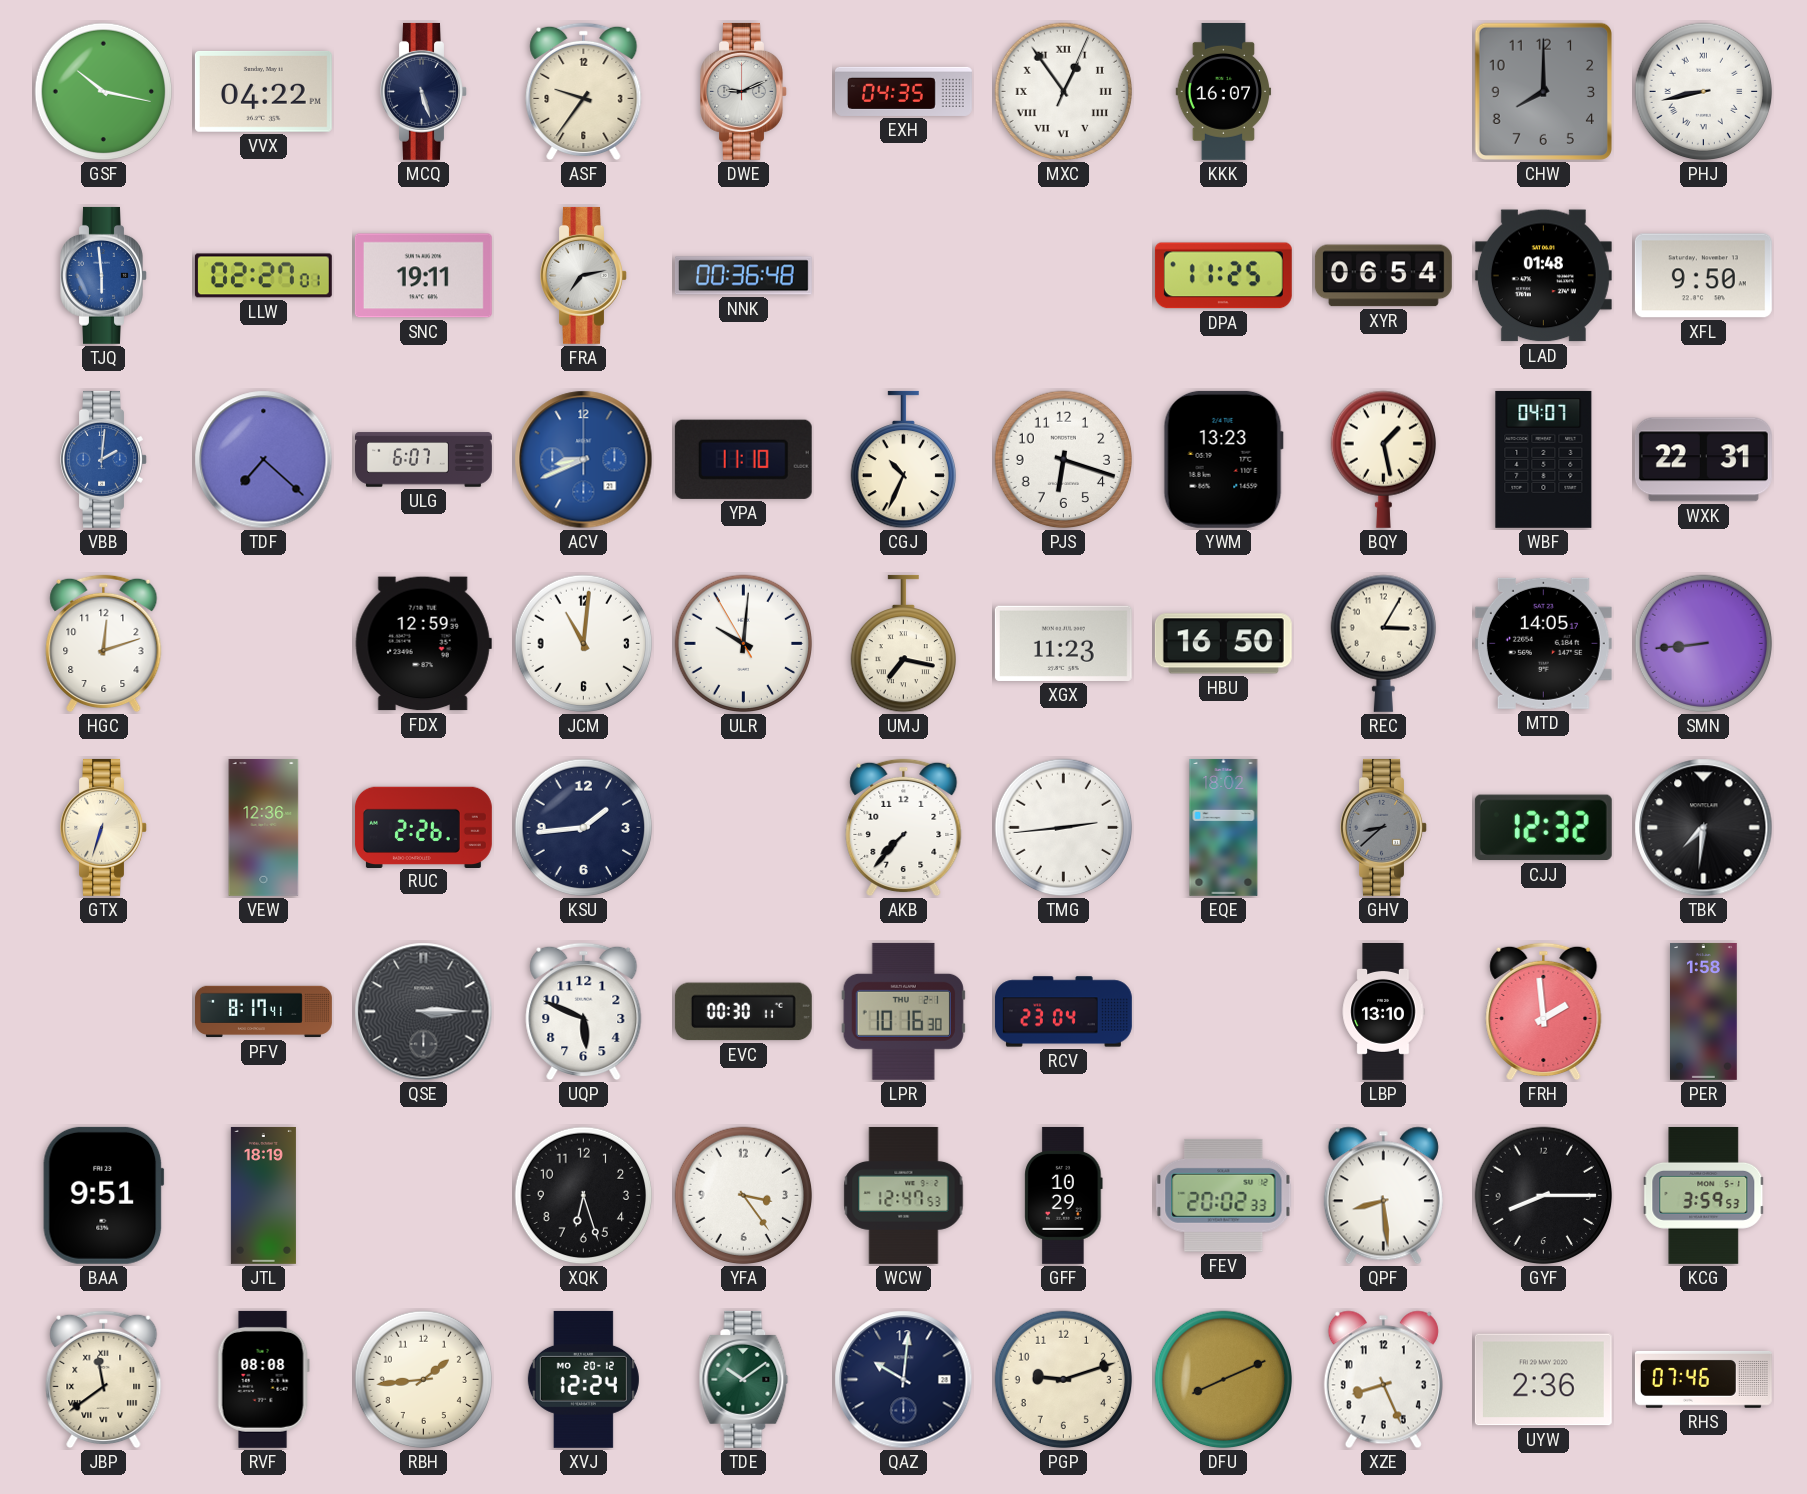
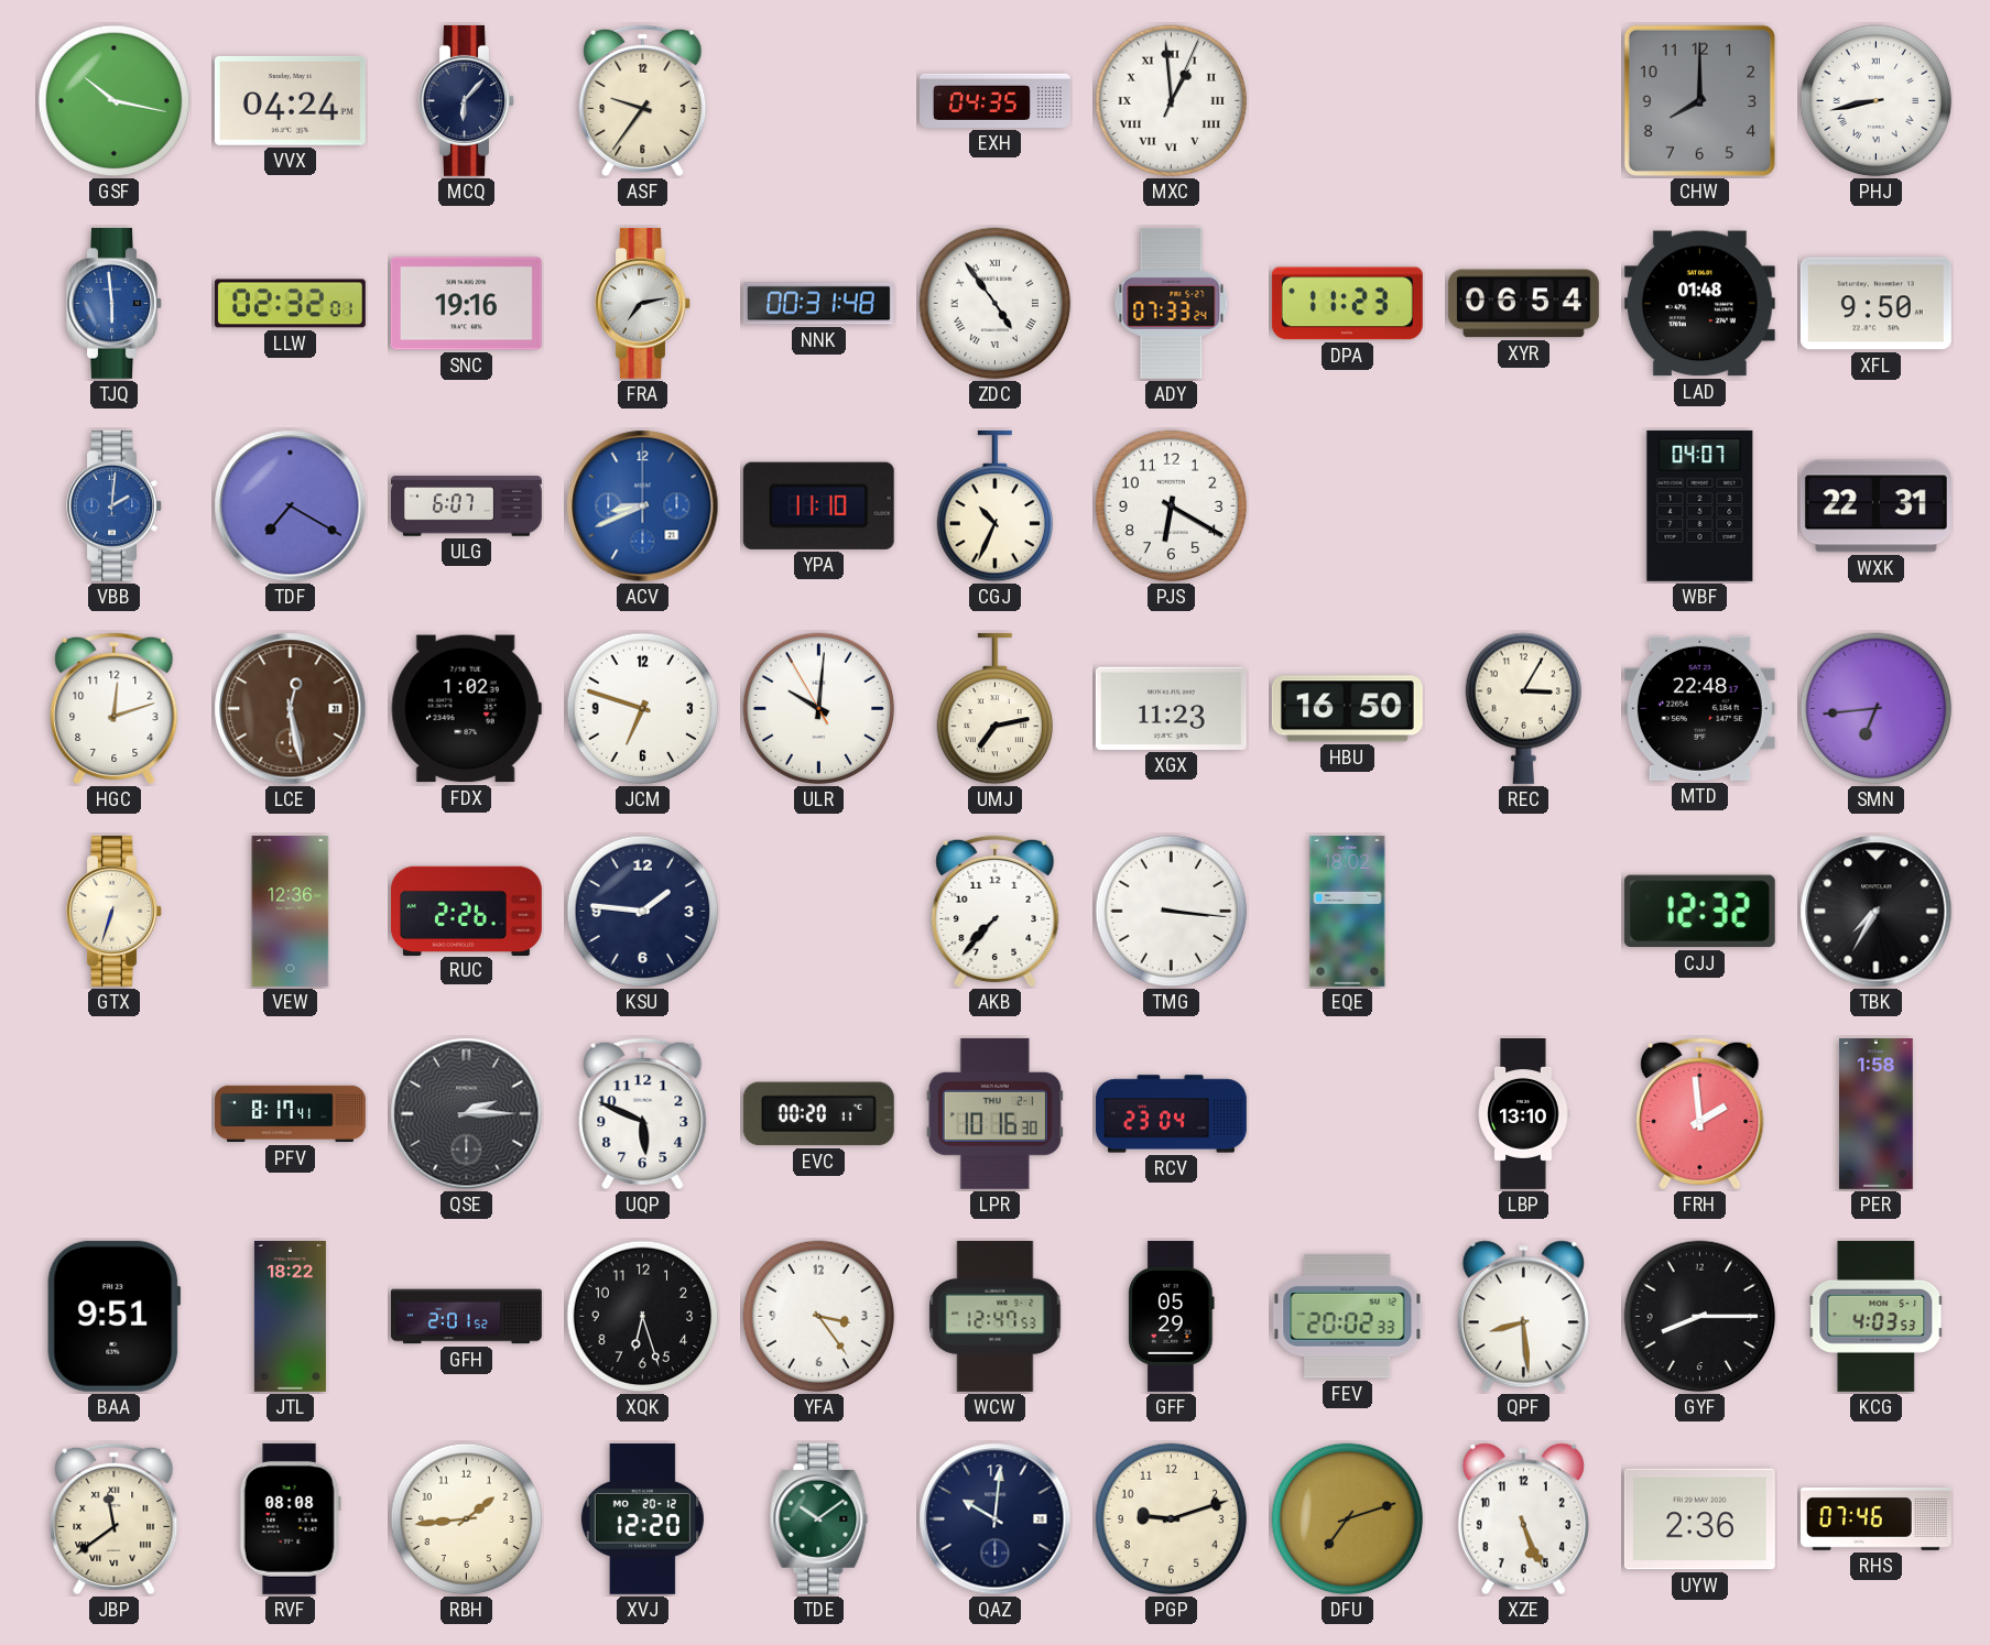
VVX: 04:22 -> 04:24 (290, 100)
MCQ: 5:27 -> 6:07 (467, 100)
DWE: 9:11 -> none (744, 91)
MXC: 12:54 -> 12:59 (1172, 101)
KKK: 16:07 -> none (1224, 91)
LLW: 02:27 -> 02:32 (290, 304)
SNC: 19:11 -> 19:16 (466, 304)
NNK: 00:36 -> 00:31 (818, 304)
ZDC: none -> 4:54 (996, 304)
ADY: none -> 07:33 (1172, 303)
DPA: 11:25 -> 11:23 (1347, 304)
TDF: 7:22 -> 7:20 (291, 506)
PJS: 6:18 -> 6:20 (1172, 506)
YWM: 13:23 -> none (1223, 459)
BQY: 1:28 -> none (1383, 459)
LCE: none -> 12:28 (291, 709)
FDX: 12:59 -> 1:02 (466, 709)
JCM: 11:01 -> 6:48 (643, 709)
UMJ: 7:17 -> 7:13 (994, 709)
MTD: 14:05 -> 22:48 (1699, 708)
SMN: 8:44 -> 6:44 (1877, 709)
KSU: 1:44 -> 1:46 (643, 912)
TMG: 2:44 -> 3:16 (1172, 912)
GHV: 8:38 -> none (1384, 827)
TBK: 7:31 -> 7:35 (1877, 912)
QSE: 3:15 -> 2:15 (467, 1114)
EVC: 00:30 -> 00:20 (818, 1114)
JTL: 18:19 -> 18:22 (290, 1316)
GFH: none -> 2:01 (467, 1317)
GFF: 10:29 -> 05:29 (1172, 1316)
KCG: 3:59 -> 4:03 (1877, 1316)
XVJ: 12:24 -> 12:20 (642, 1518)
DFU: 8:11 -> 7:12 (1348, 1519)
XZE: 8:26 -> 5:26 (1523, 1519)
